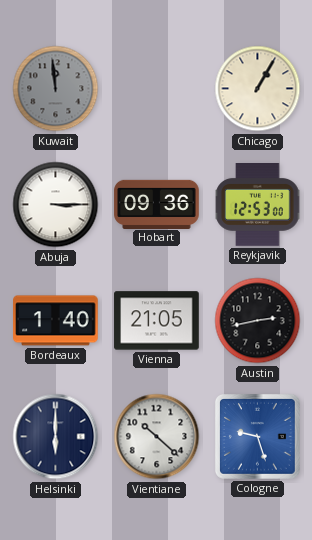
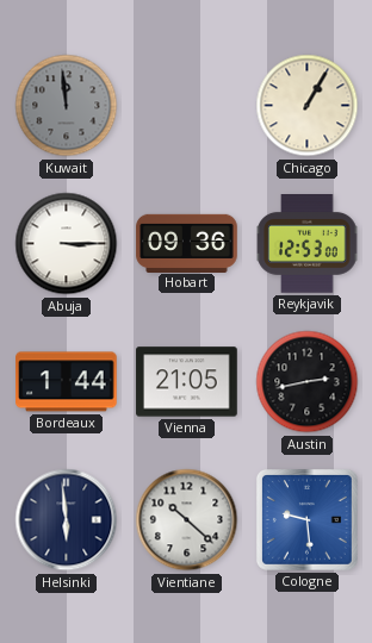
Bordeaux: 1:40 -> 1:44 (67, 382)
Helsinki: 6:00 -> 5:59 (67, 520)
Cologne: 9:27 -> 9:29 (306, 519)
